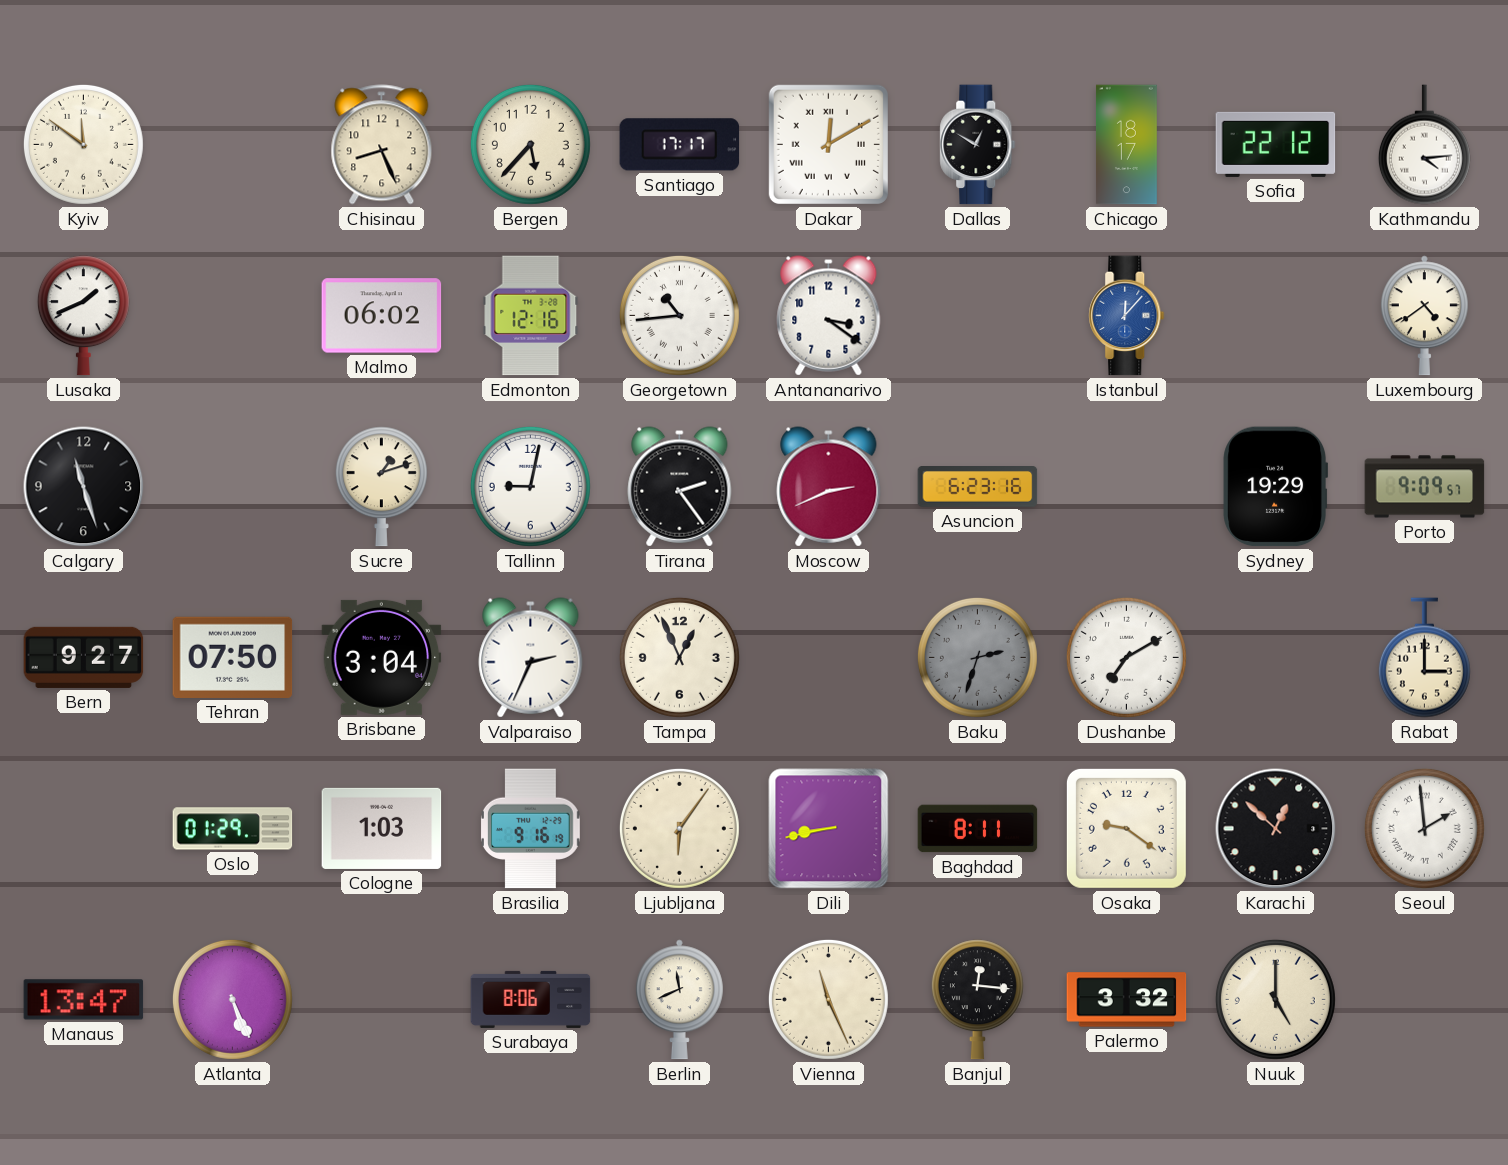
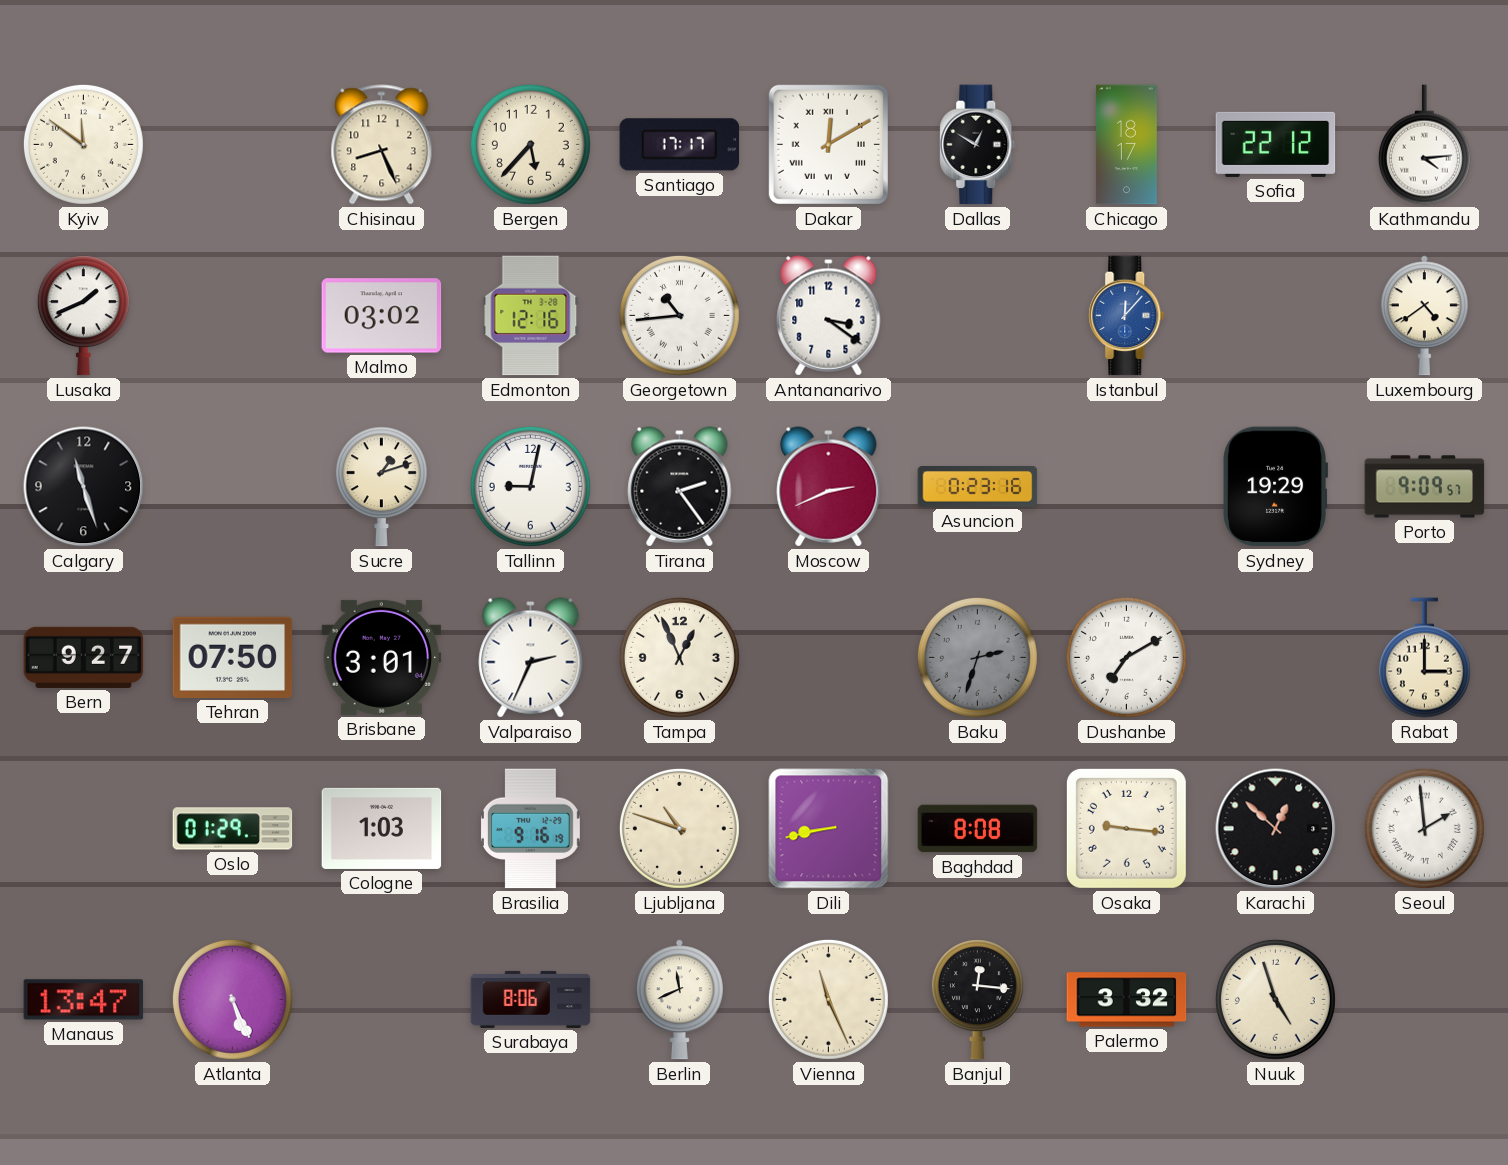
Malmo: 06:02 -> 03:02 (382, 316)
Asuncion: 6:23 -> 0:23 (978, 487)
Brisbane: 3:04 -> 3:01 (382, 657)
Ljubljana: 6:06 -> 10:48 (679, 828)
Baghdad: 8:11 -> 8:08 (978, 829)
Osaka: 9:21 -> 9:16 (1126, 828)
Nuuk: 5:00 -> 4:57 (1275, 999)
